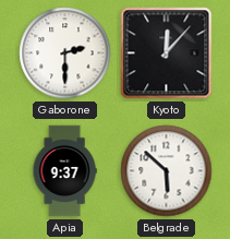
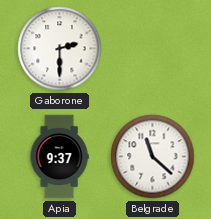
Kyoto: 12:07 -> none (167, 53)
Belgrade: 5:52 -> 11:22 (153, 157)
